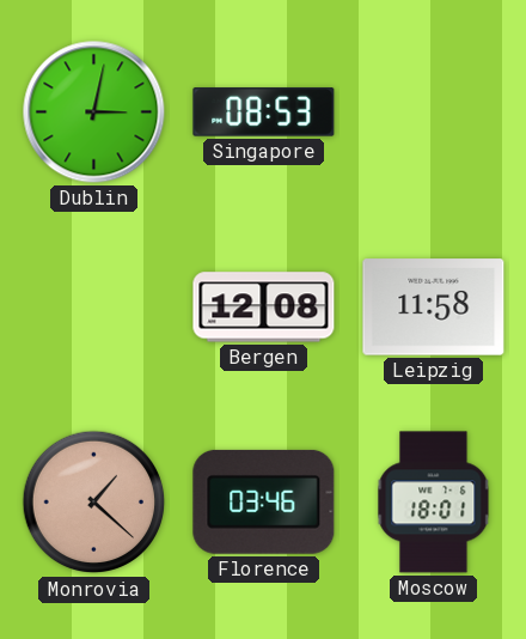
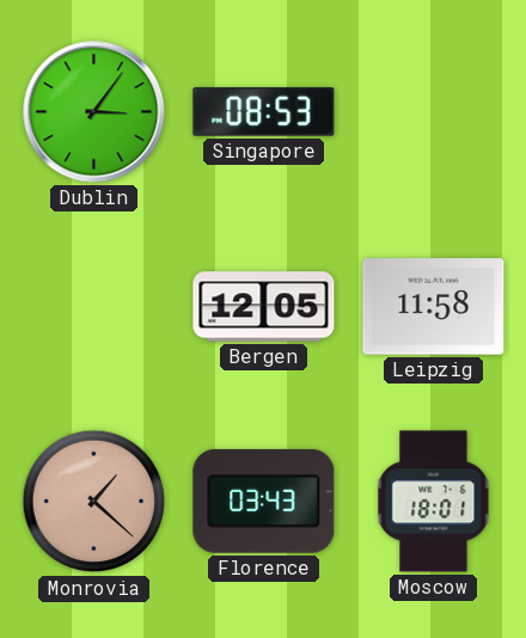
Dublin: 3:02 -> 3:06 (94, 112)
Bergen: 12:08 -> 12:05 (264, 307)
Florence: 03:46 -> 03:43 (264, 501)
